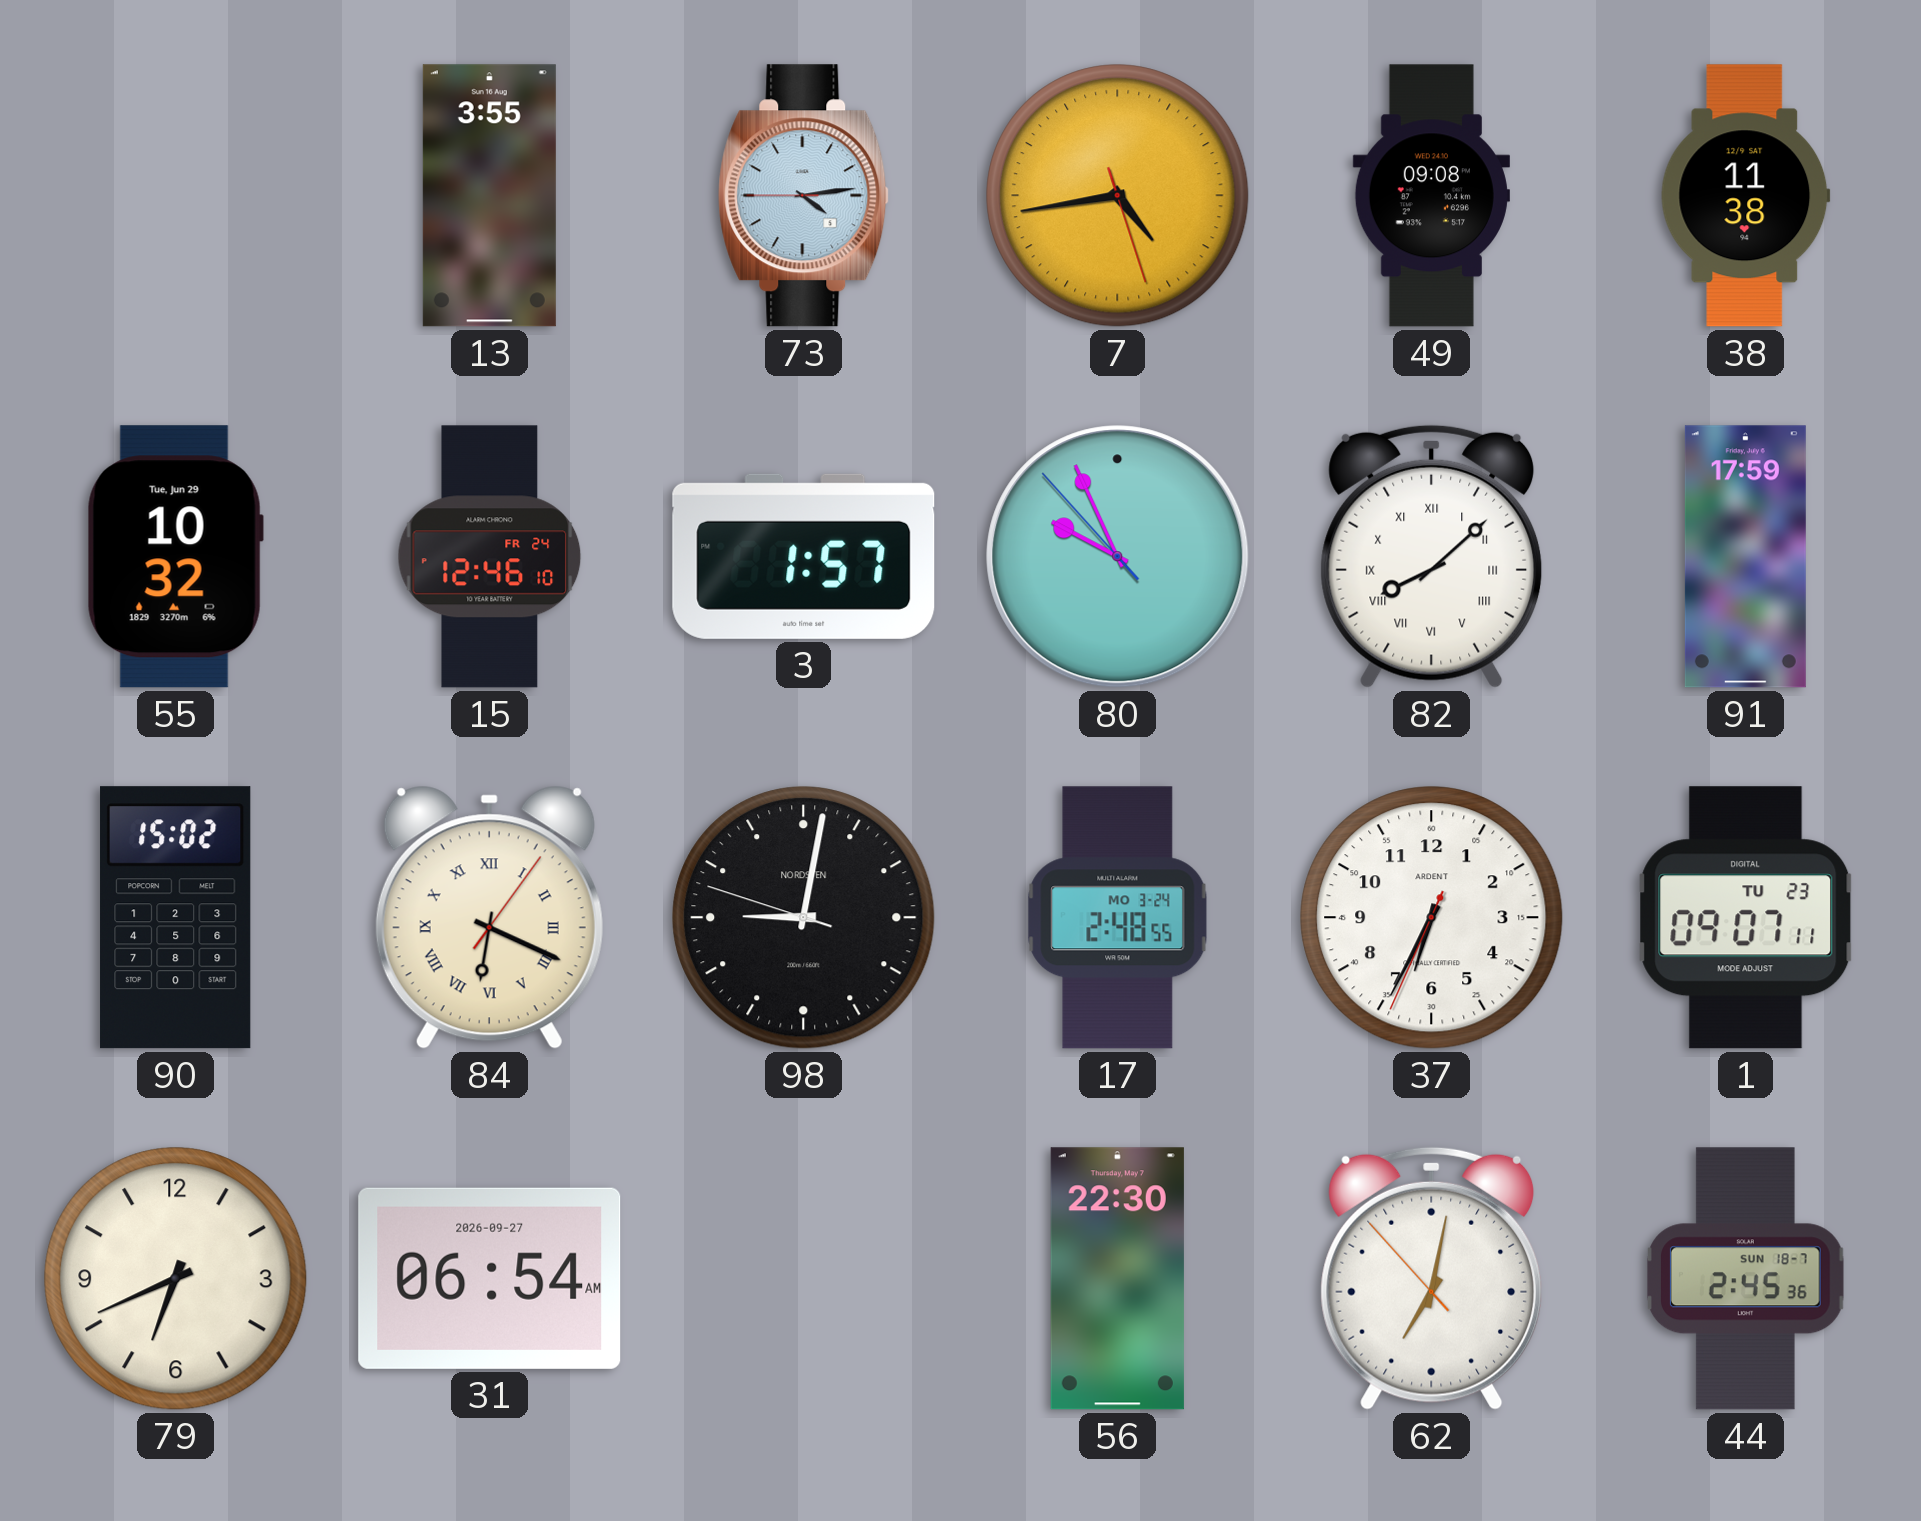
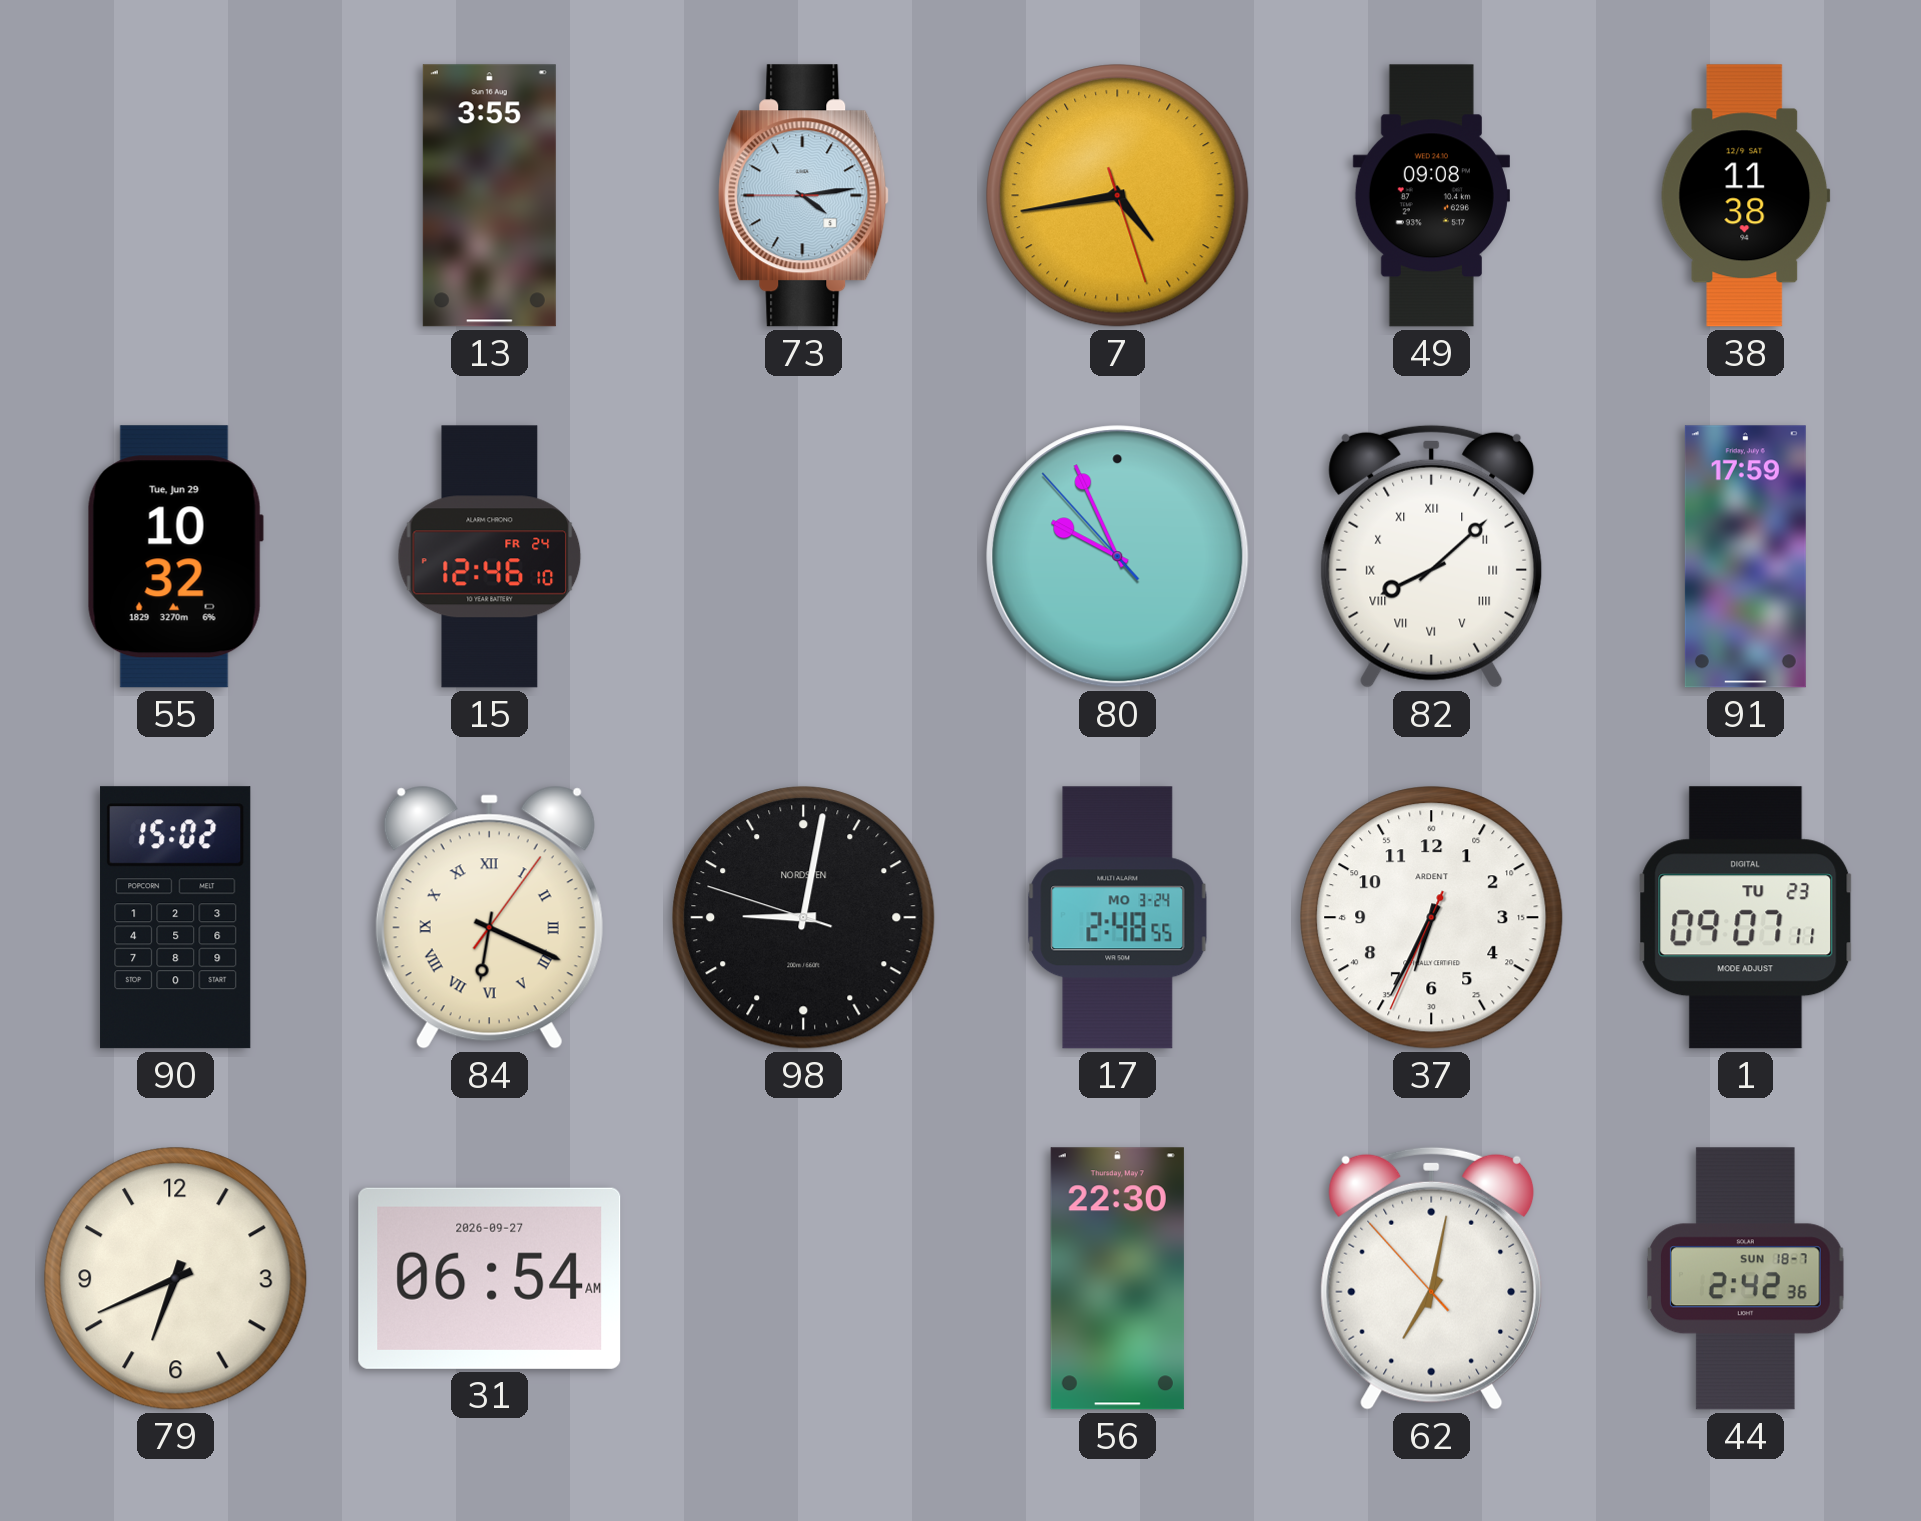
3: 1:57 -> none (804, 556)
44: 2:45 -> 2:42 (1745, 1279)
